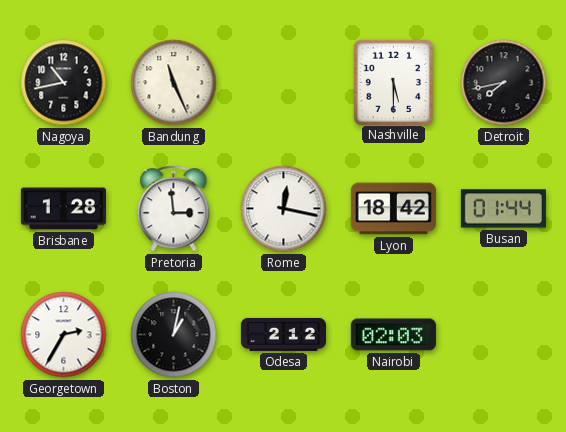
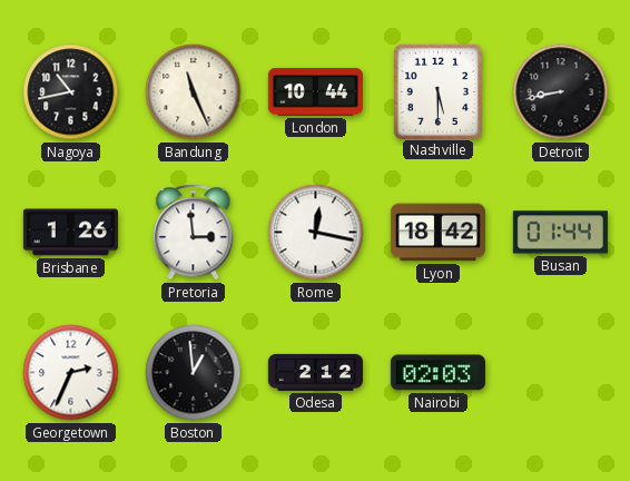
London: none -> 10:44 (315, 92)
Detroit: 7:43 -> 8:43 (561, 92)
Brisbane: 1:28 -> 1:26 (70, 233)
Georgetown: 2:35 -> 2:34 (71, 373)
Boston: 1:02 -> 12:59 (194, 373)
